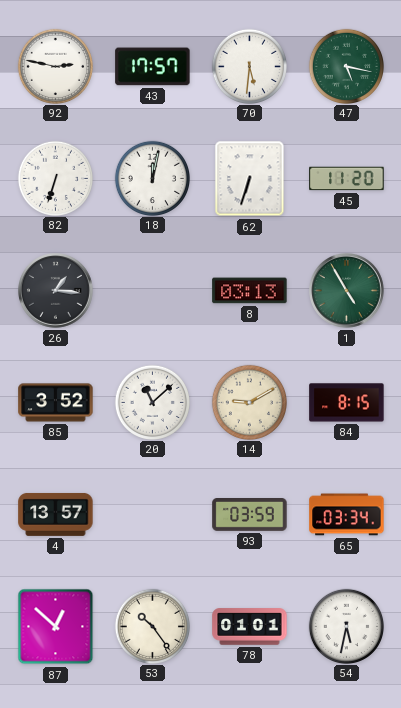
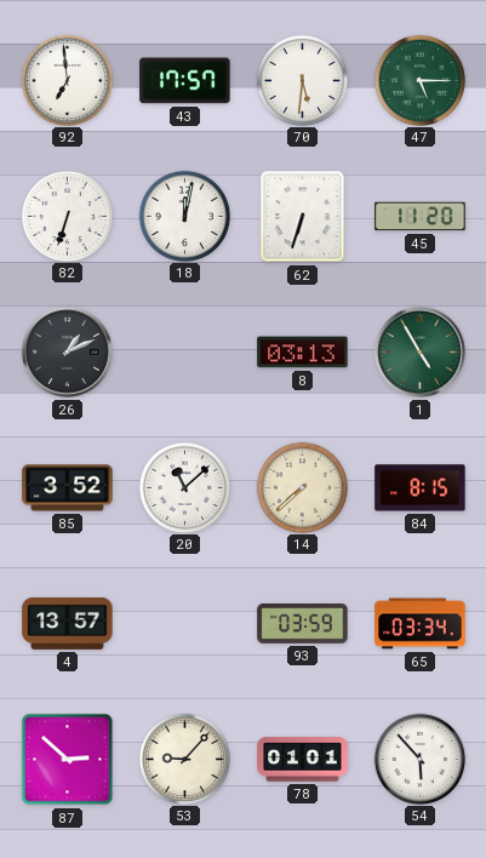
92: 2:47 -> 6:59 (67, 80)
47: 5:17 -> 5:15 (419, 80)
26: 1:16 -> 1:11 (68, 353)
14: 9:10 -> 7:38 (302, 487)
87: 12:52 -> 2:52 (68, 760)
53: 10:24 -> 9:07 (184, 759)
54: 5:32 -> 5:53 (419, 759)
